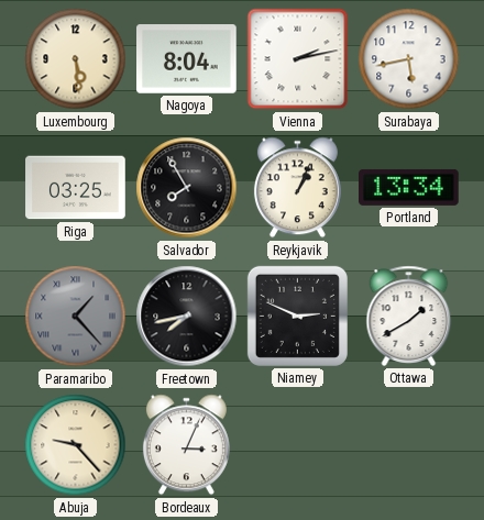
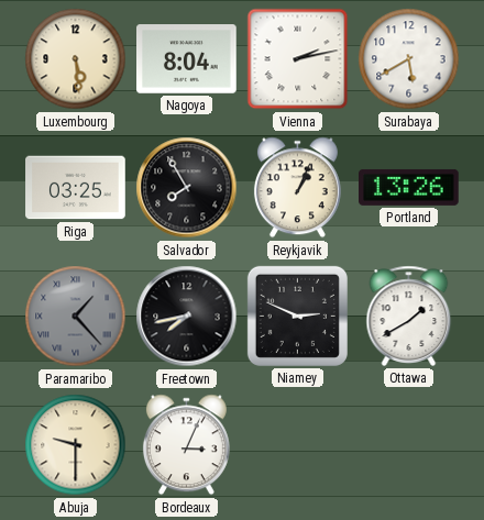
Surabaya: 5:43 -> 5:40 (409, 59)
Portland: 13:34 -> 13:26 (409, 187)
Abuja: 9:23 -> 9:30 (76, 445)
